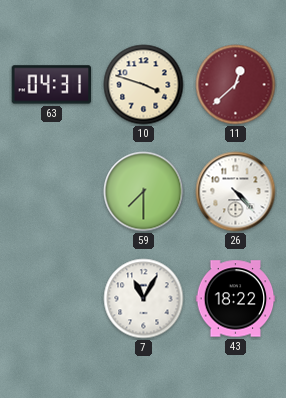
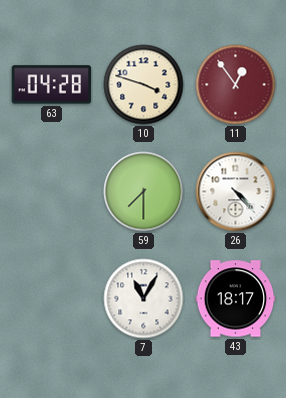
63: 04:31 -> 04:28 (52, 85)
11: 12:38 -> 12:54 (236, 85)
43: 18:22 -> 18:17 (236, 299)
